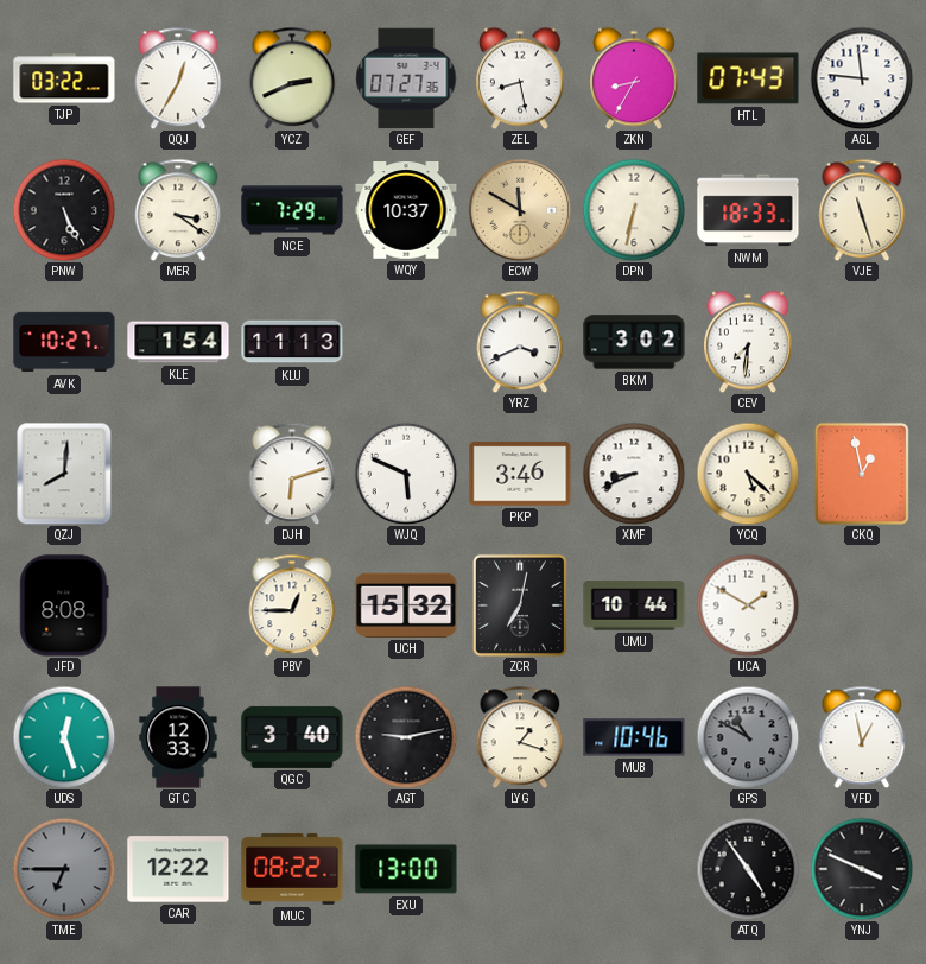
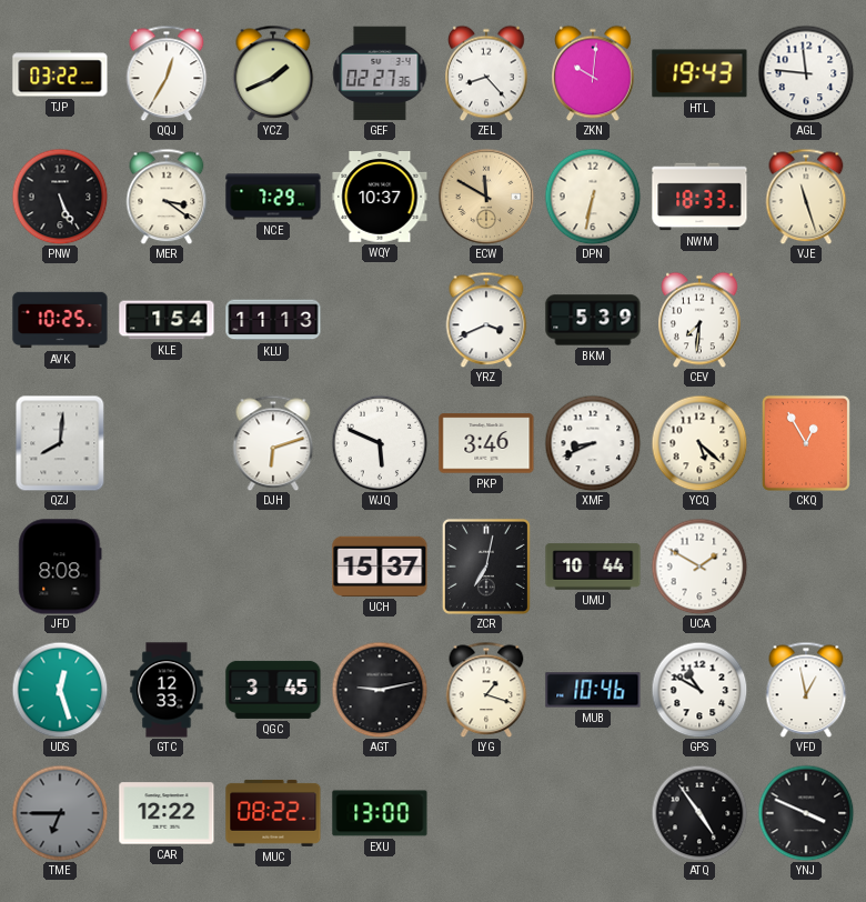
YCZ: 2:41 -> 1:41 (273, 73)
GEF: 07:27 -> 02:27 (380, 73)
ZEL: 8:28 -> 8:23 (486, 73)
ZKN: 8:35 -> 10:01 (593, 73)
HTL: 07:43 -> 19:43 (699, 73)
AVK: 10:27 -> 10:25 (60, 320)
BKM: 3:02 -> 5:39 (593, 320)
CKQ: 12:58 -> 12:55 (806, 443)
PBV: 12:45 -> none (292, 605)
UCH: 15:32 -> 15:37 (380, 567)
QGC: 3:40 -> 3:45 (273, 690)
GPS dial: grey -> white (699, 690)
